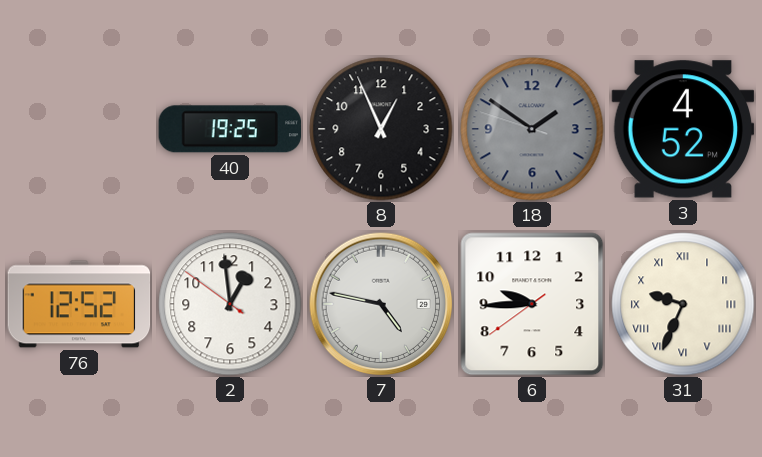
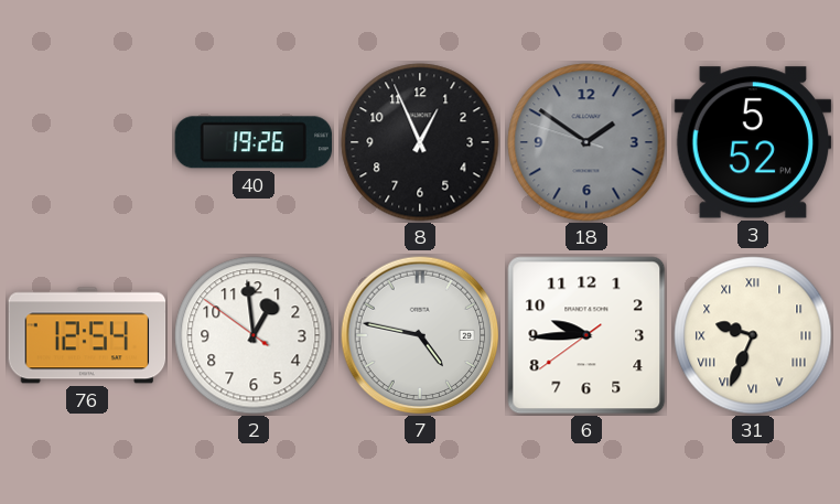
40: 19:25 -> 19:26 (252, 142)
3: 4:52 -> 5:52 (753, 142)
76: 12:52 -> 12:54 (87, 335)
